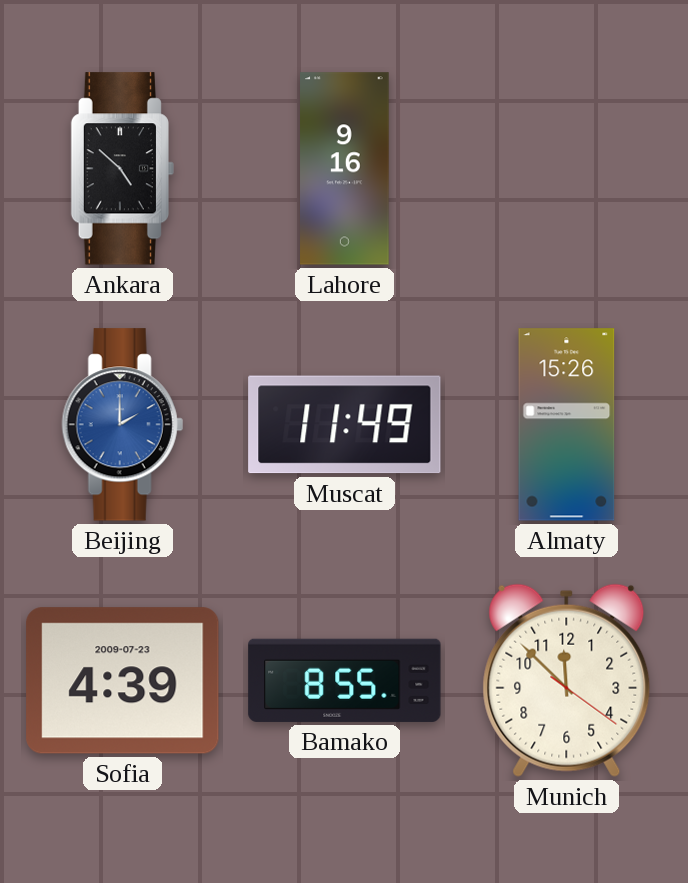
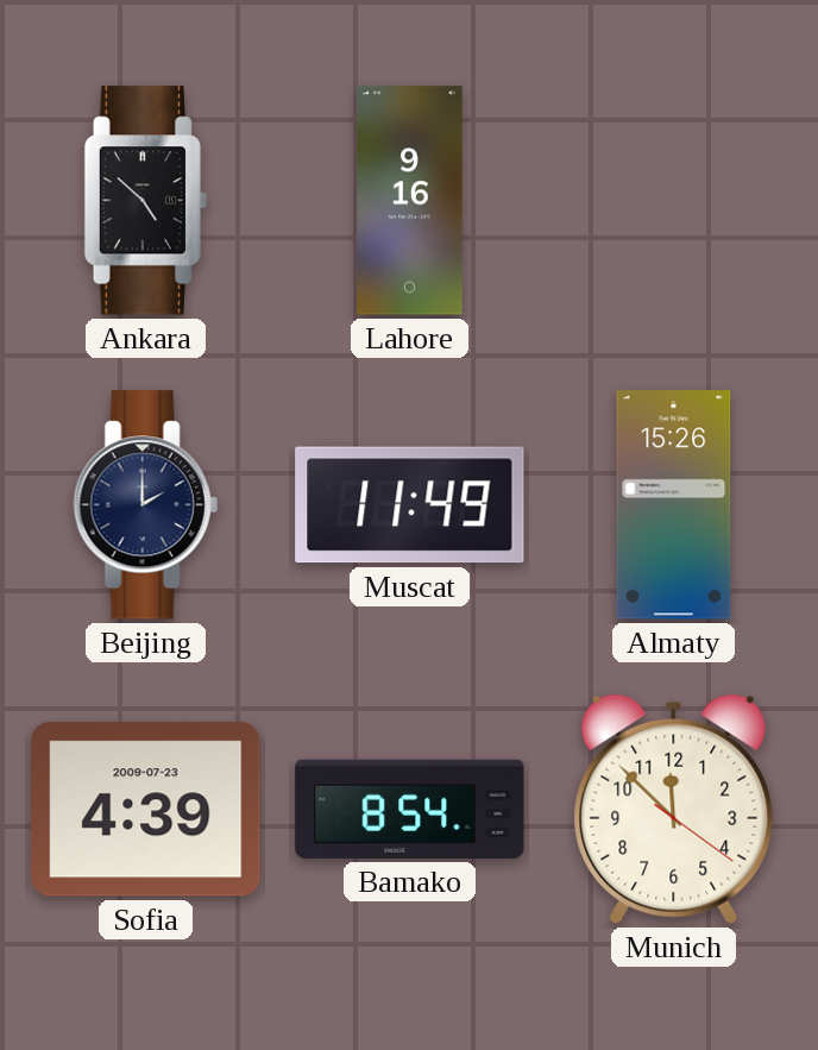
Beijing dial: blue -> navy (145, 505)
Bamako: 8:55 -> 8:54 (410, 809)
